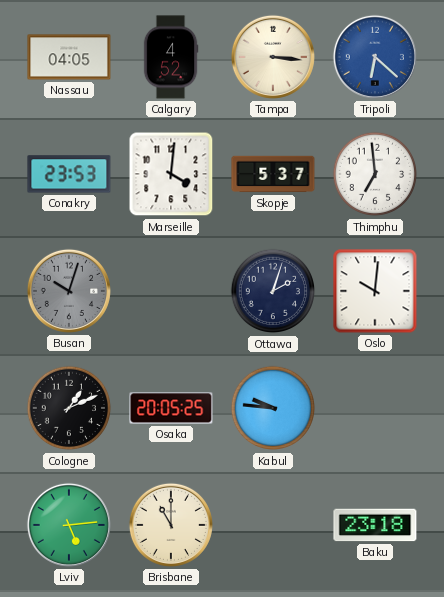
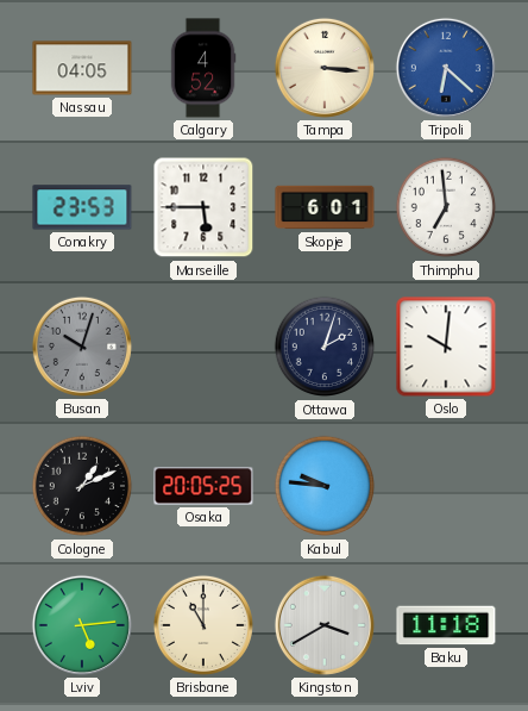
Marseille: 4:01 -> 5:45 (203, 207)
Skopje: 5:37 -> 6:01 (325, 207)
Kingston: none -> 3:40 (325, 625)
Baku: 23:18 -> 11:18 (446, 625)
